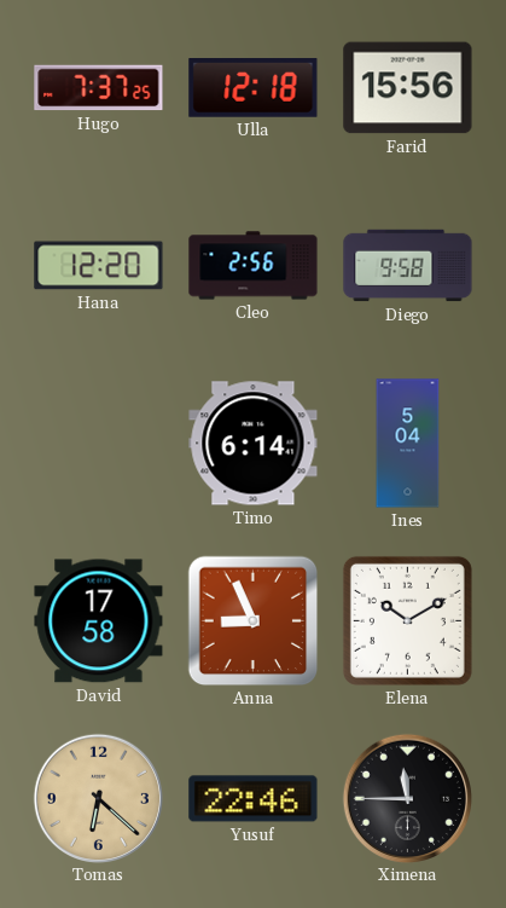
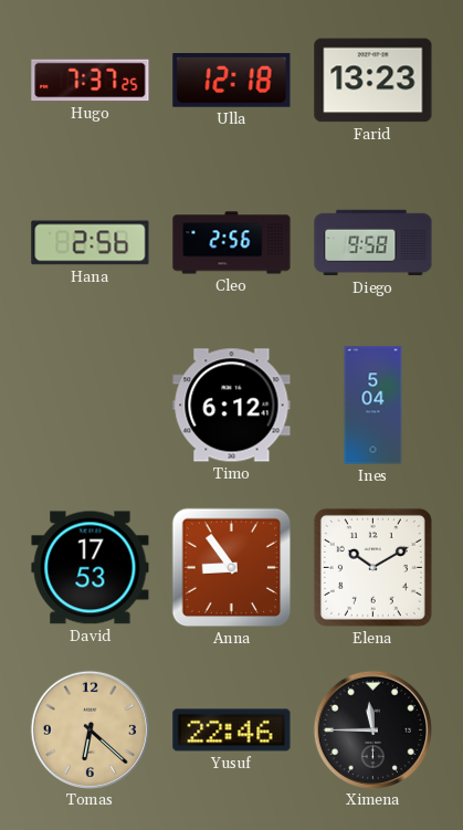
Farid: 15:56 -> 13:23 (373, 81)
Hana: 12:20 -> 2:56 (91, 243)
Timo: 6:14 -> 6:12 (232, 406)
David: 17:58 -> 17:53 (91, 568)
Anna: 8:56 -> 8:54 (232, 568)
